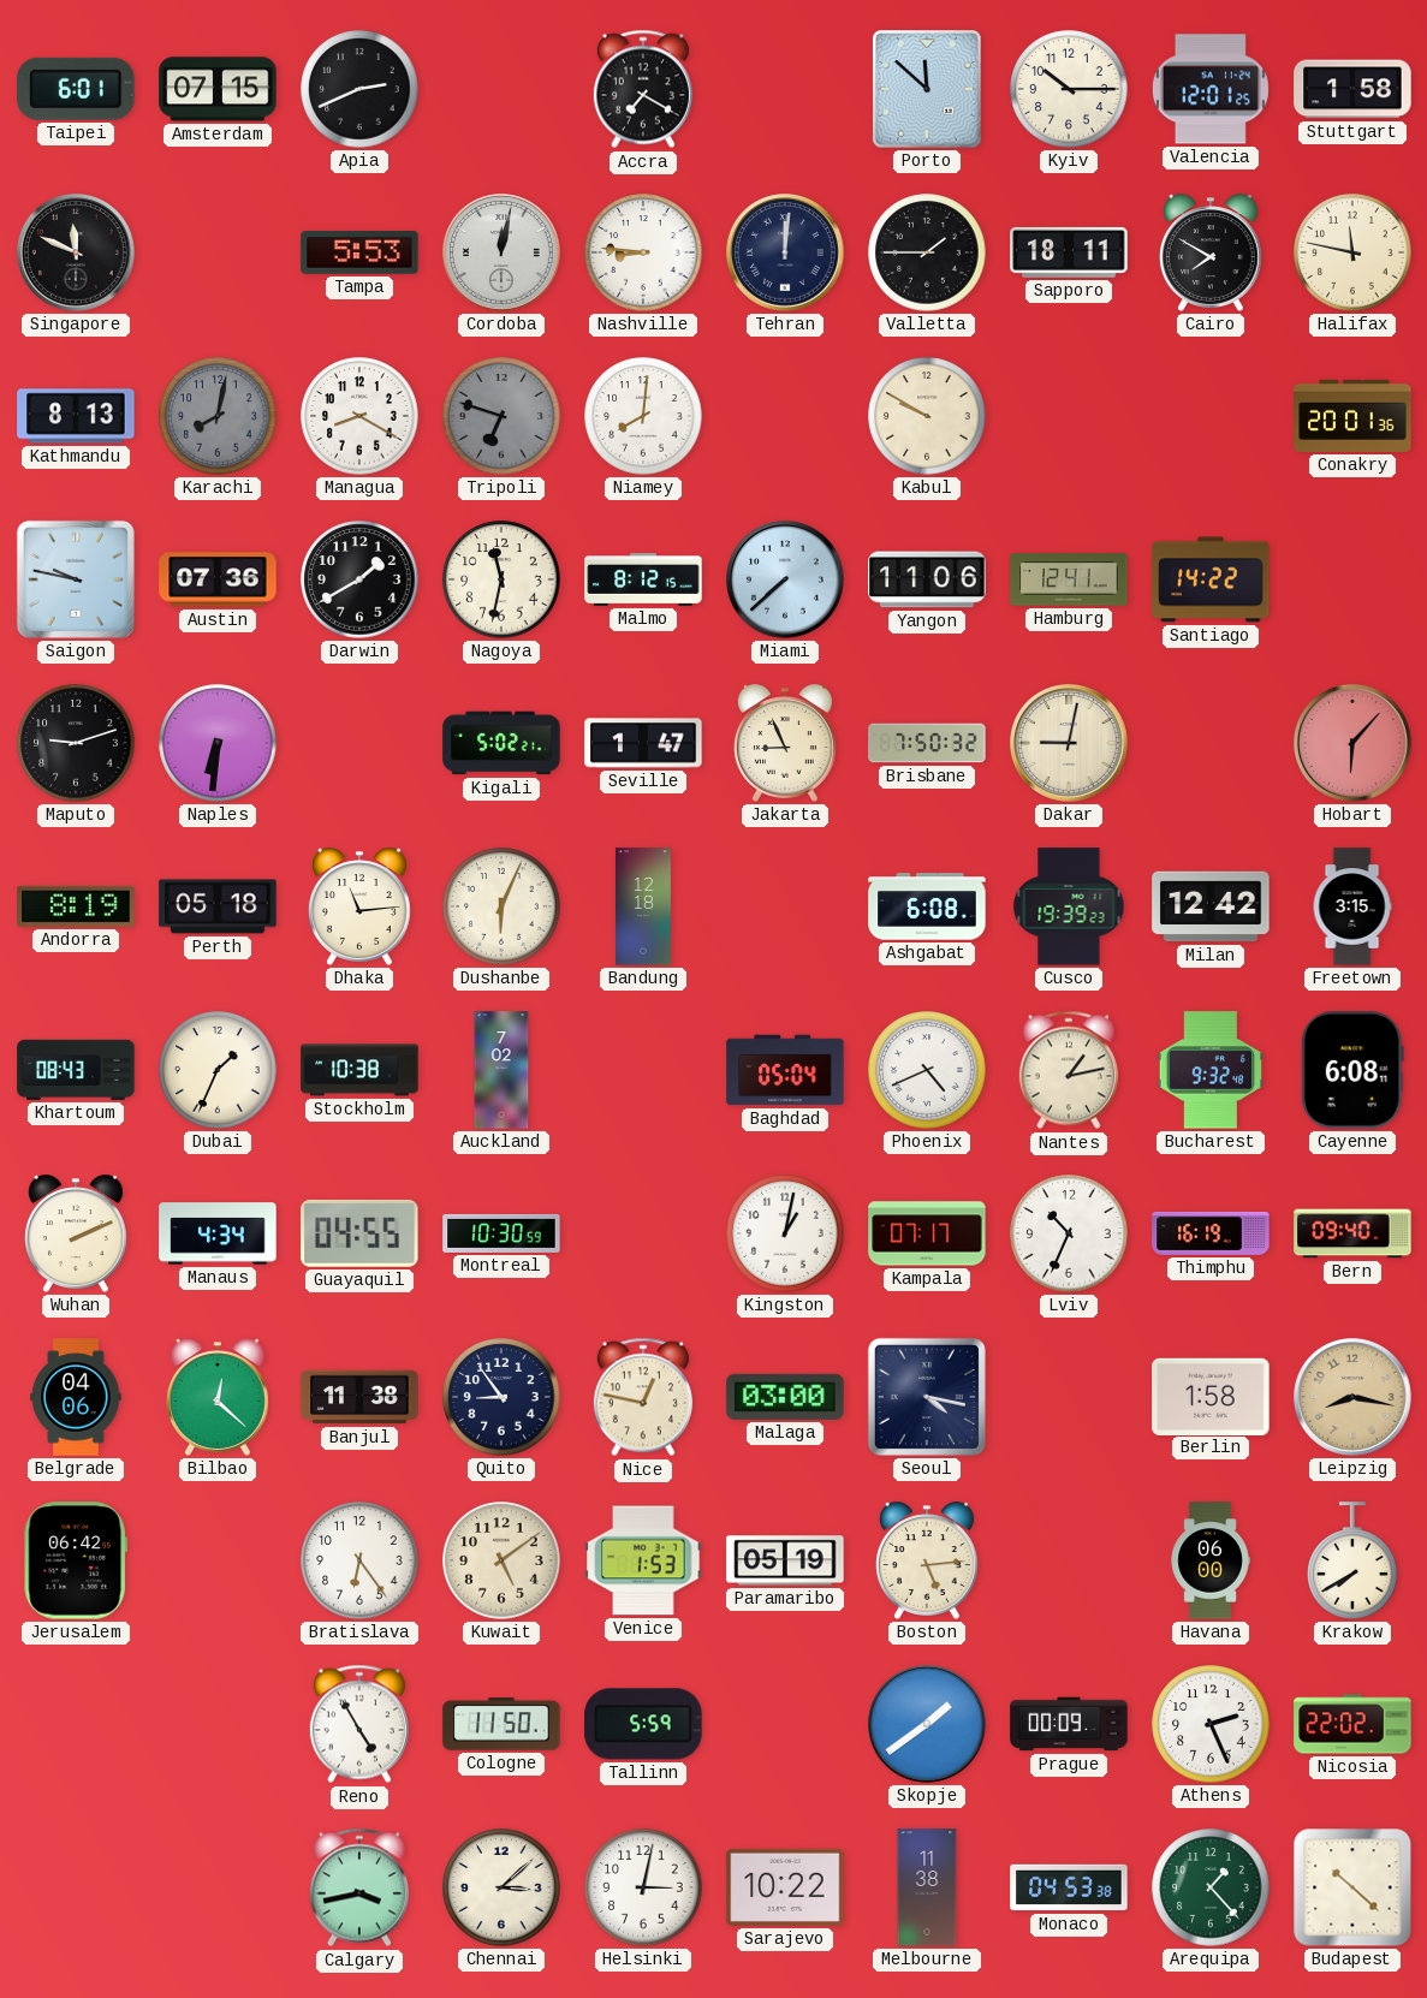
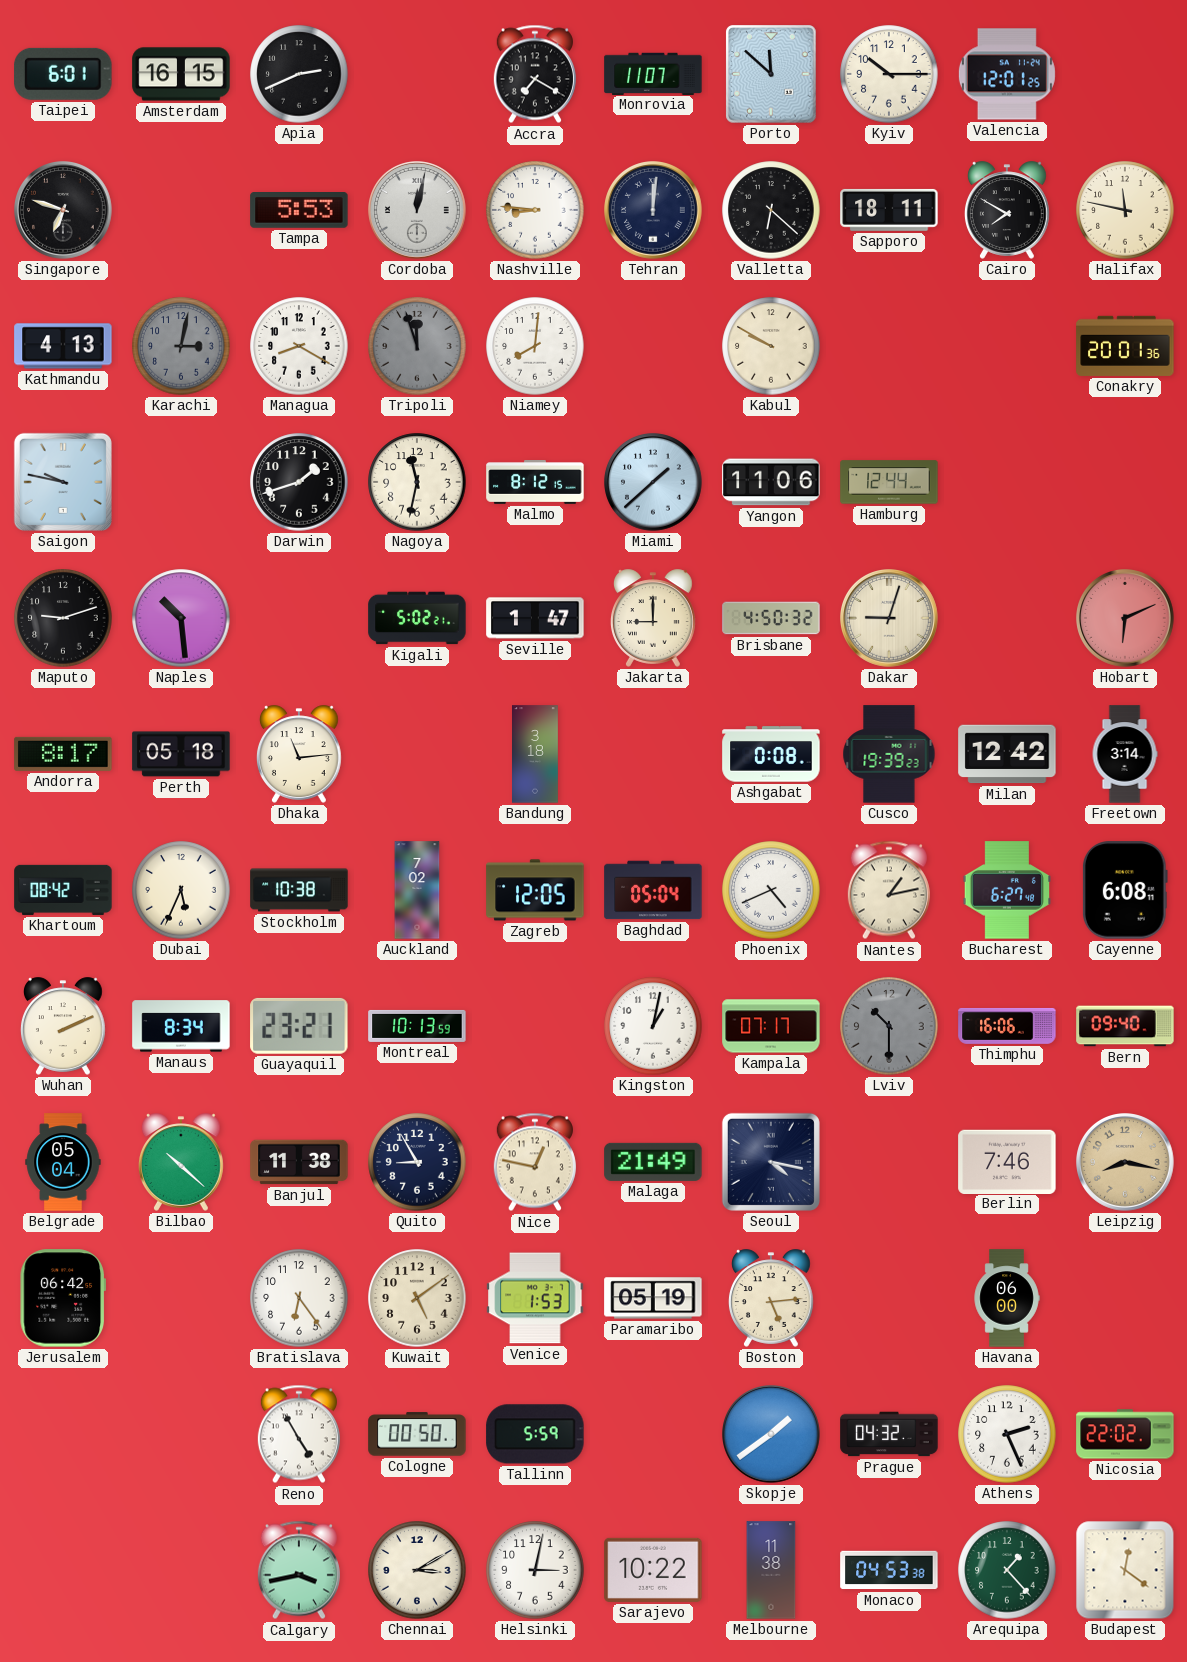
Amsterdam: 07:15 -> 16:15 (181, 74)
Monrovia: none -> 11:07 (653, 73)
Stuttgart: 1:58 -> none (1352, 89)
Singapore: 11:49 -> 6:48 (64, 211)
Valletta: 1:45 -> 6:22 (771, 210)
Kathmandu: 8:13 -> 4:13 (63, 346)
Karachi: 8:02 -> 3:02 (181, 346)
Tripoli: 6:48 -> 11:57 (417, 346)
Austin: 07:36 -> none (218, 579)
Darwin: 1:40 -> 1:42 (299, 482)
Miami: 7:38 -> 1:38 (654, 483)
Hamburg: 12:41 -> 12:44 (889, 482)
Santiago: 14:22 -> none (1211, 579)
Naples: 6:31 -> 10:29 (181, 618)
Jakarta: 8:56 -> 9:00 (653, 618)
Brisbane: 7:50 -> 4:50 (771, 618)
Dakar: 9:02 -> 9:03 (890, 619)
Hobart: 6:07 -> 6:11 (1126, 619)
Andorra: 8:19 -> 8:17 (63, 754)
Dushanbe: 6:04 -> none (501, 906)
Bandung: 12:18 -> 3:18 (536, 754)
Ashgabat: 6:08 -> 0:08 (771, 754)
Freetown: 3:15 -> 3:14 (1125, 754)
Khartoum: 08:43 -> 08:42 (63, 890)
Dubai: 1:34 -> 5:34 (181, 890)
Zagreb: none -> 12:05 (535, 890)
Bucharest: 9:32 -> 6:27 (1007, 890)
Manaus: 4:34 -> 8:34 (181, 1026)
Guayaquil: 04:55 -> 23:21 (299, 1026)
Montreal: 10:30 -> 10:13 (417, 1026)
Lviv: 10:34 -> 10:30 (889, 1026)
Lviv dial: white -> grey (889, 1026)
Thimphu: 16:19 -> 16:06 (1007, 1026)
Belgrade: 04:06 -> 05:04 (63, 1162)
Bilbao: 12:22 -> 10:22 (181, 1162)
Quito: 8:54 -> 8:55 (417, 1162)
Malaga: 03:00 -> 21:49 (653, 1162)
Berlin: 1:58 -> 7:46 (1007, 1161)
Krakow: 7:40 -> none (1352, 1560)
Cologne: 11:50 -> 00:50 (417, 1434)
Prague: 00:09 -> 04:32 (889, 1434)
Chennai: 3:08 -> 3:10 (417, 1570)
Budapest: 10:22 -> 12:21 (1125, 1570)
